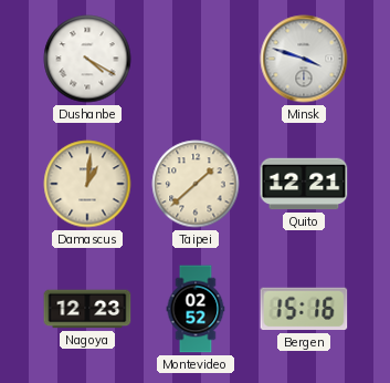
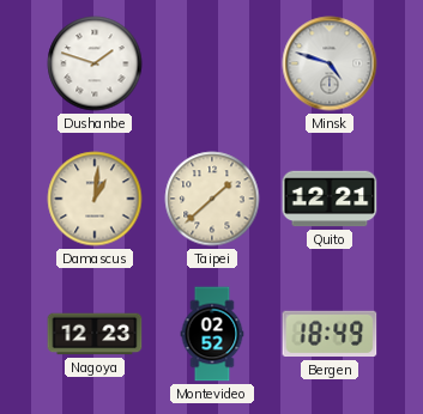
Dushanbe: 4:20 -> 1:48 (95, 63)
Minsk: 3:48 -> 4:48 (330, 63)
Bergen: 15:16 -> 18:49 (330, 334)
